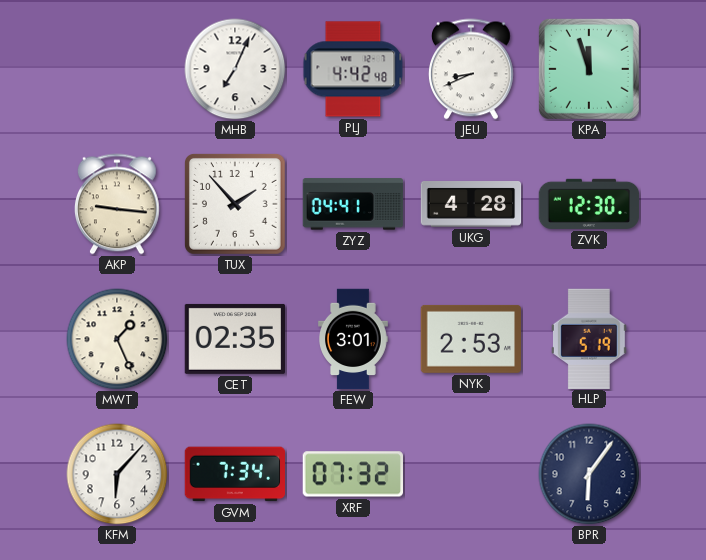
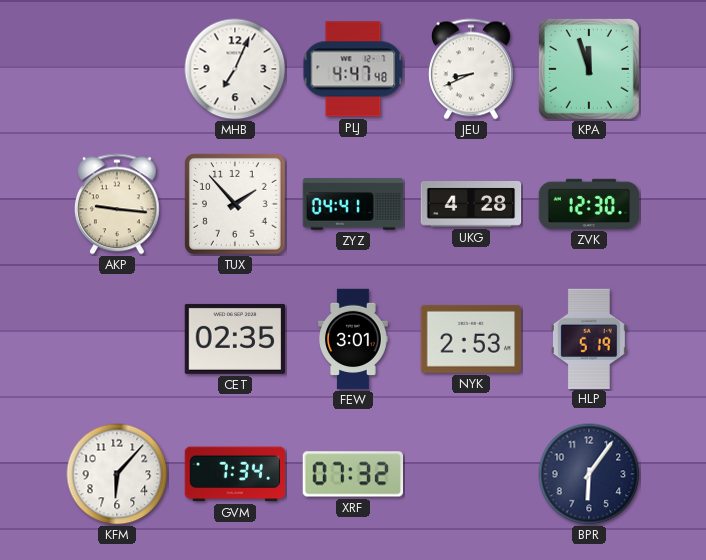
PLJ: 4:42 -> 4:47 (353, 69)
MWT: 1:26 -> none (117, 339)
